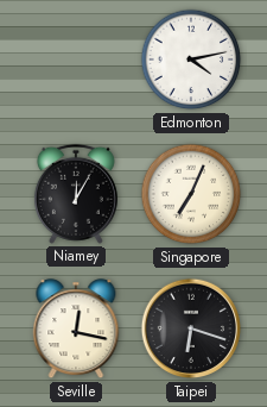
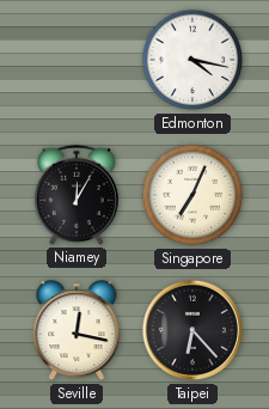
Edmonton: 4:13 -> 4:17 (192, 60)
Taipei: 6:18 -> 6:23 (192, 330)
